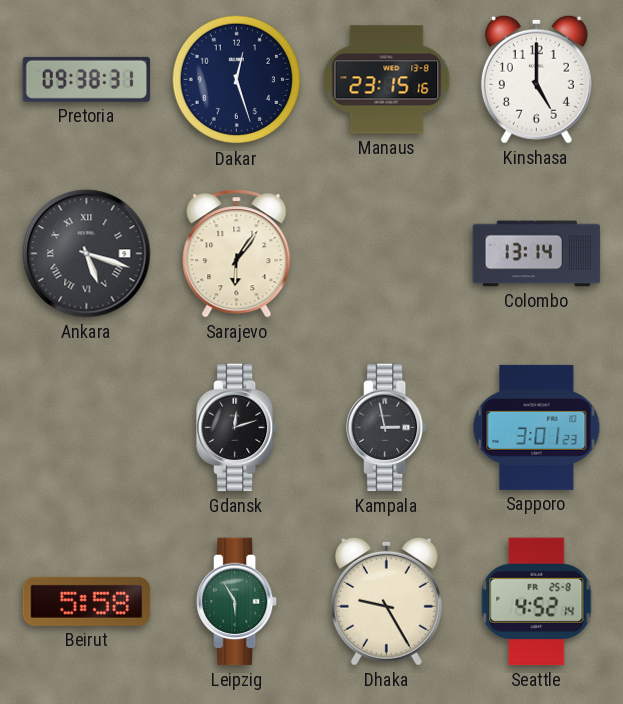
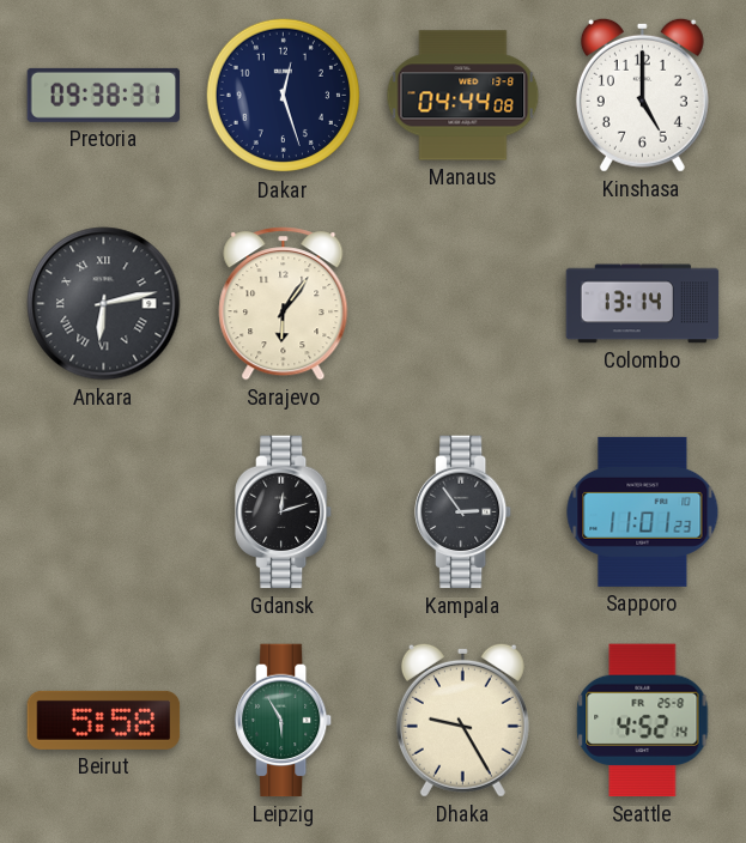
Manaus: 23:15 -> 04:44 (463, 96)
Ankara: 5:18 -> 6:13 (104, 304)
Kampala: 2:58 -> 2:54 (465, 513)
Sapporo: 3:01 -> 11:01 (643, 511)
